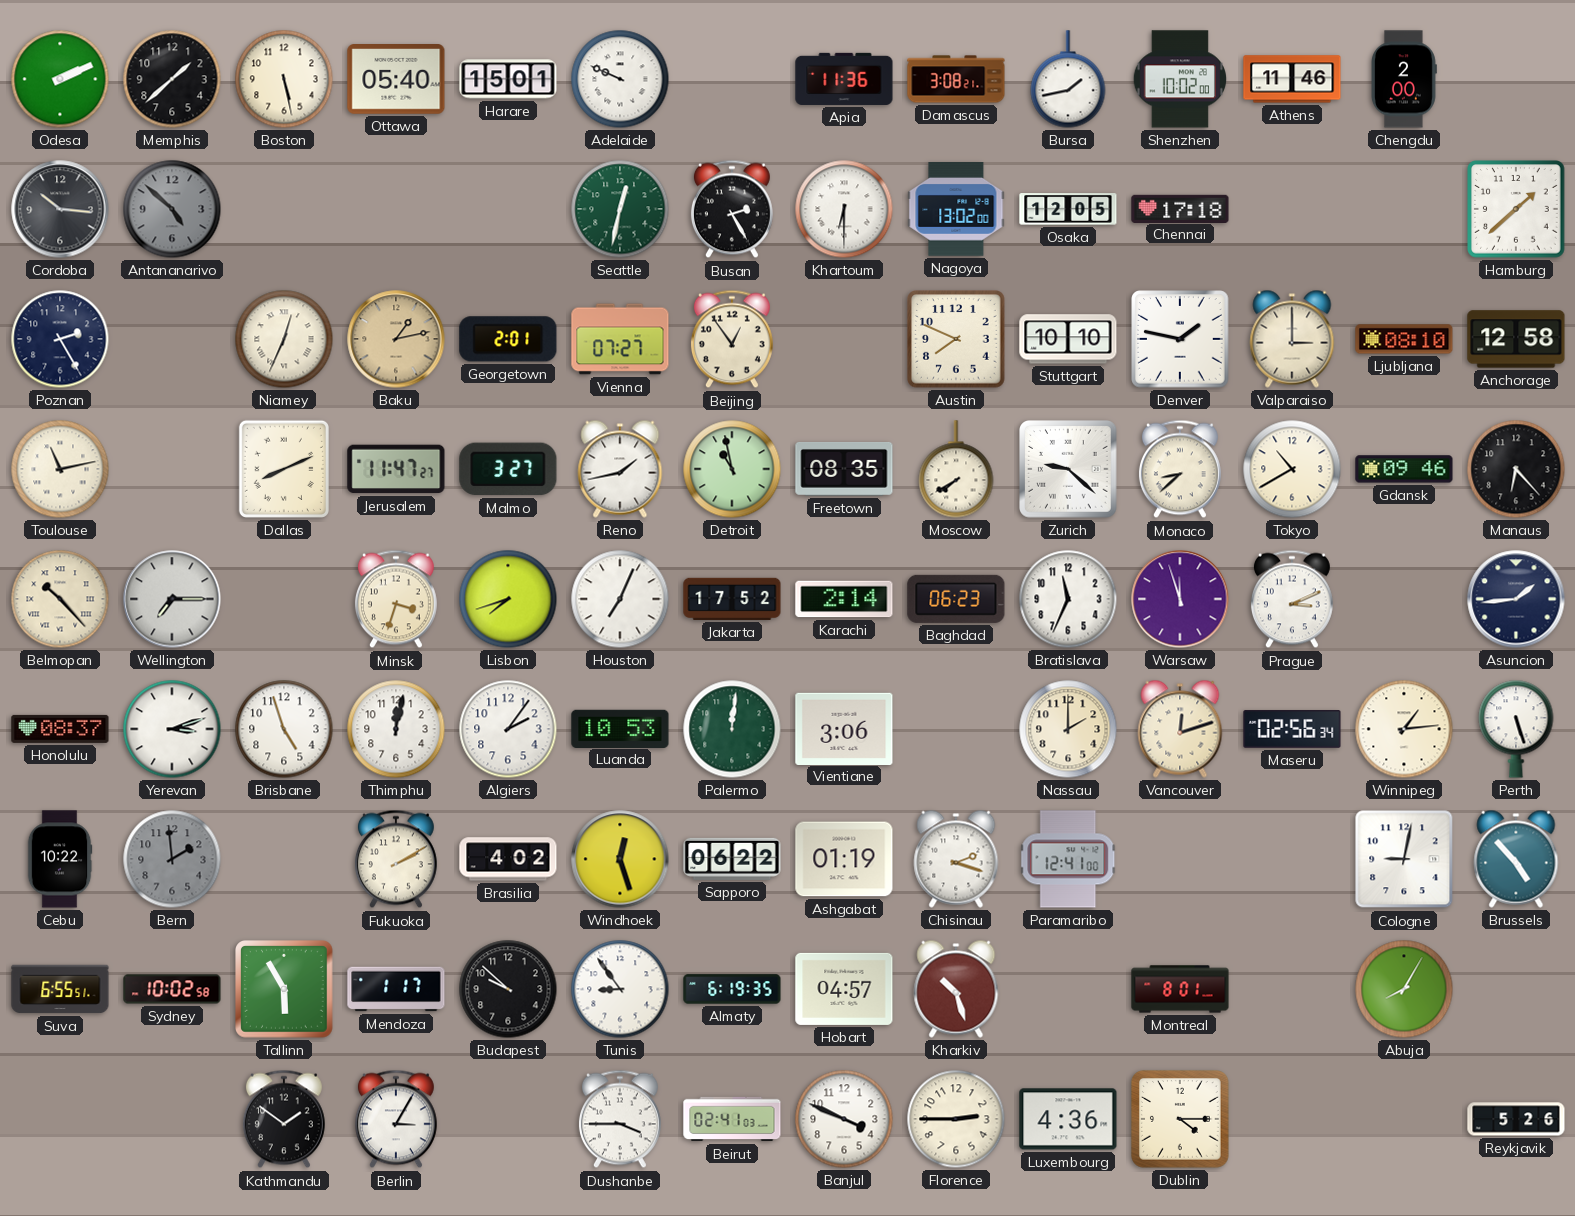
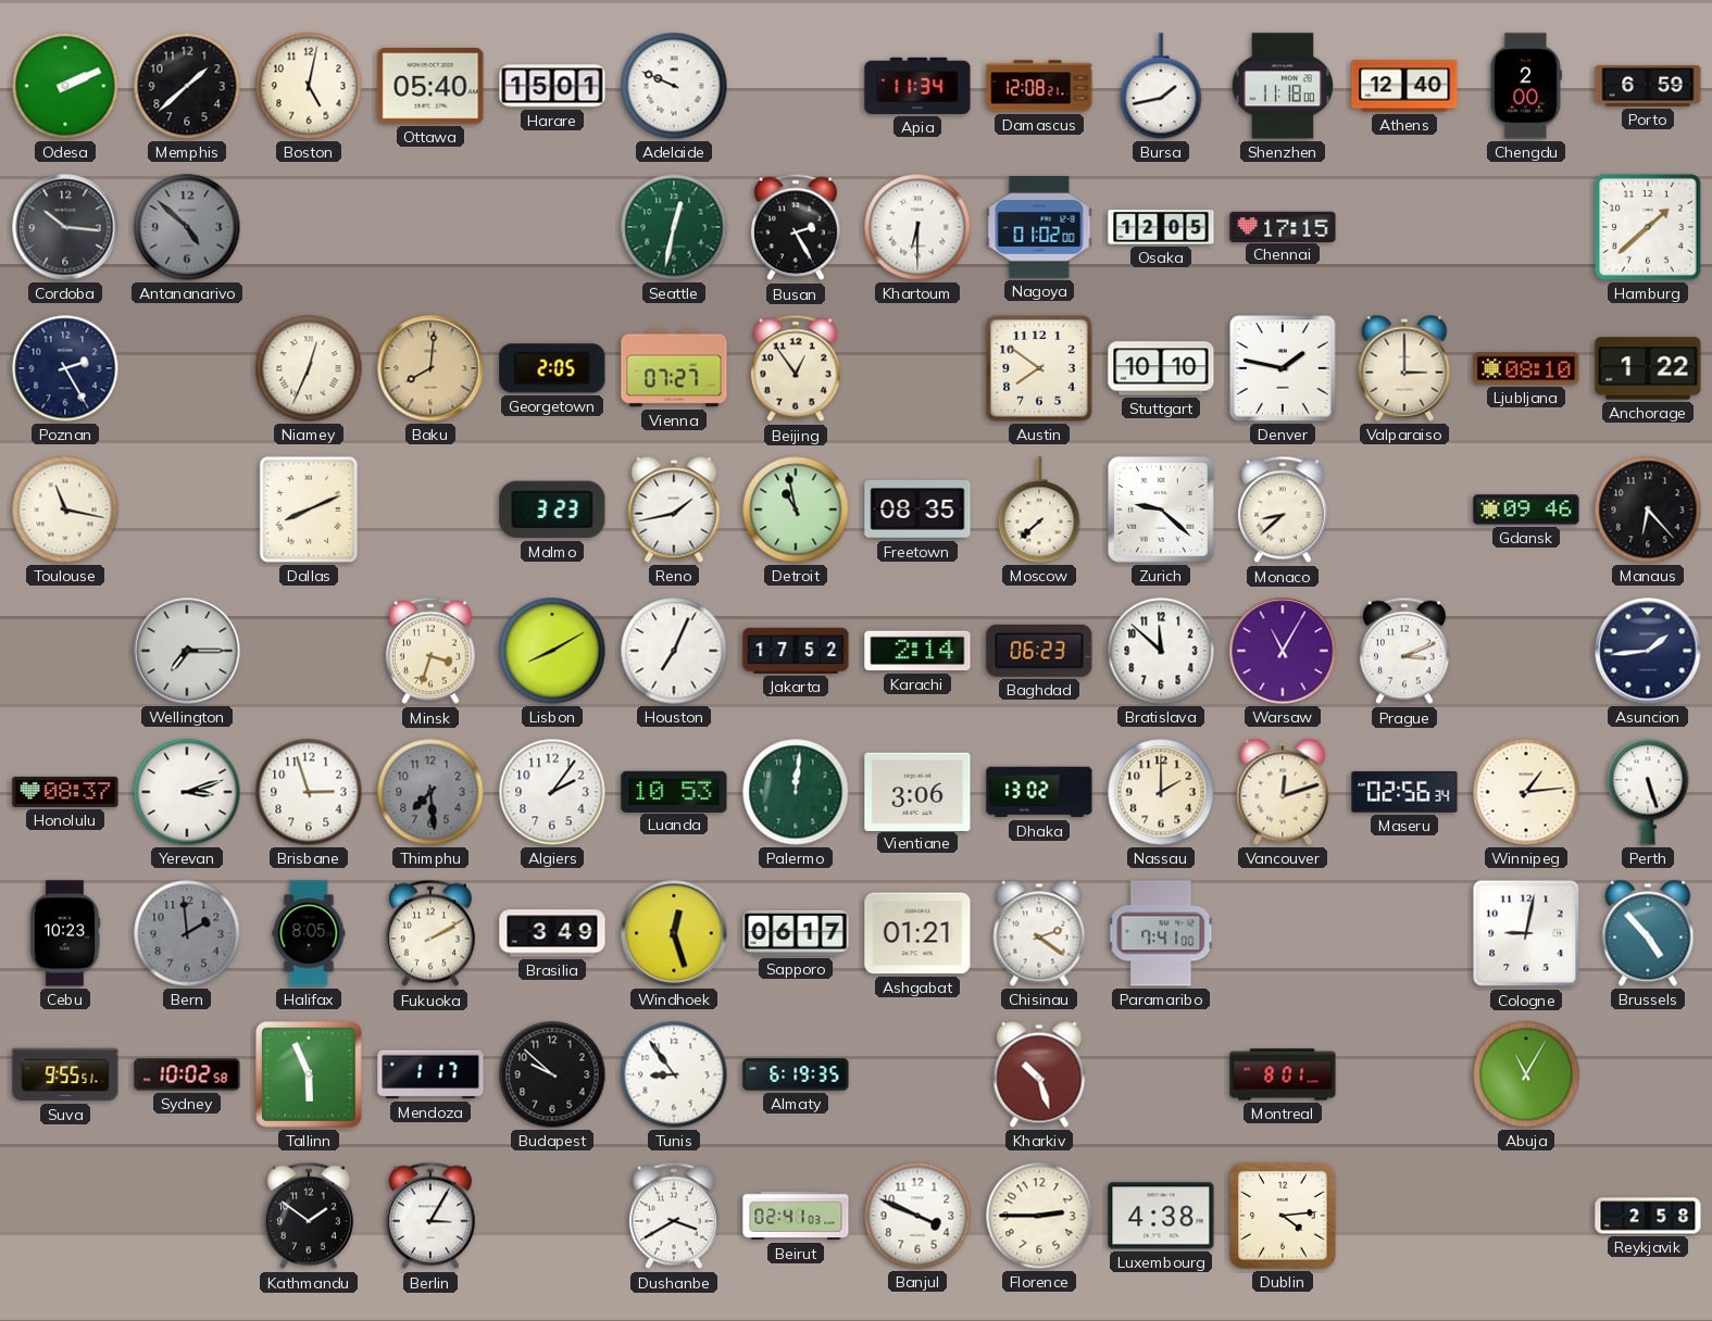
Boston: 5:28 -> 5:02 (309, 86)
Apia: 11:36 -> 11:34 (917, 86)
Damascus: 3:08 -> 12:08 (1039, 86)
Shenzhen: 10:02 -> 11:18 (1282, 86)
Athens: 11:46 -> 12:40 (1404, 86)
Porto: none -> 6:59 (1648, 86)
Nagoya: 13:02 -> 01:02 (1039, 228)
Chennai: 17:18 -> 17:15 (1283, 226)
Baku: 1:13 -> 8:01 (430, 368)
Georgetown: 2:01 -> 2:05 (552, 368)
Austin: 7:49 -> 7:51 (1039, 368)
Anchorage: 12:58 -> 1:22 (1648, 368)
Toulouse: 11:13 -> 11:17 (65, 509)
Jerusalem: 11:47 -> none (396, 469)
Malmo: 3:27 -> 3:23 (552, 509)
Moscow: 7:40 -> 7:38 (1039, 509)
Tokyo: 10:40 -> none (1292, 469)
Belmopan: 10:23 -> none (60, 599)
Lisbon: 7:42 -> 8:10 (552, 651)
Bratislava: 11:34 -> 11:52 (1161, 651)
Warsaw: 11:57 -> 11:05 (1283, 651)
Brisbane: 4:57 -> 2:57 (309, 792)
Thimphu: 12:02 -> 7:29 (430, 792)
Thimphu dial: white -> grey (430, 792)
Dhaka: none -> 13:02 (1039, 792)
Cebu: 10:22 -> 10:23 (65, 933)
Halifax: none -> 8:05 (309, 933)
Brasilia: 4:02 -> 3:49 (552, 933)
Sapporo: 06:22 -> 06:17 (796, 933)
Ashgabat: 01:19 -> 01:21 (917, 933)
Chisinau: 2:18 -> 2:21 (1039, 933)
Paramaribo: 12:41 -> 7:41 (1162, 933)
Suva: 6:55 -> 9:55 (65, 1074)
Tallinn: 5:55 -> 5:56 (310, 1075)
Hobart: 04:57 -> none (844, 989)
Abuja: 8:05 -> 11:05 (1526, 1074)
Dushanbe: 3:45 -> 3:40 (674, 1216)
Luxembourg: 4:36 -> 4:38 (1161, 1216)
Dublin: 4:15 -> 4:14 (1283, 1216)
Reykjavik: 5:26 -> 2:58 (1648, 1216)
